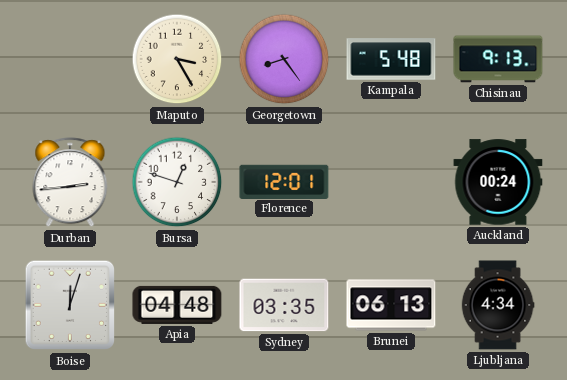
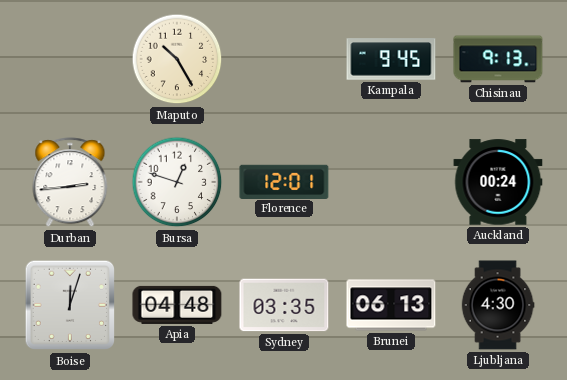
Maputo: 3:25 -> 10:25 (177, 59)
Georgetown: 8:24 -> none (284, 59)
Kampala: 5:48 -> 9:45 (391, 59)
Ljubljana: 4:34 -> 4:30 (498, 305)
